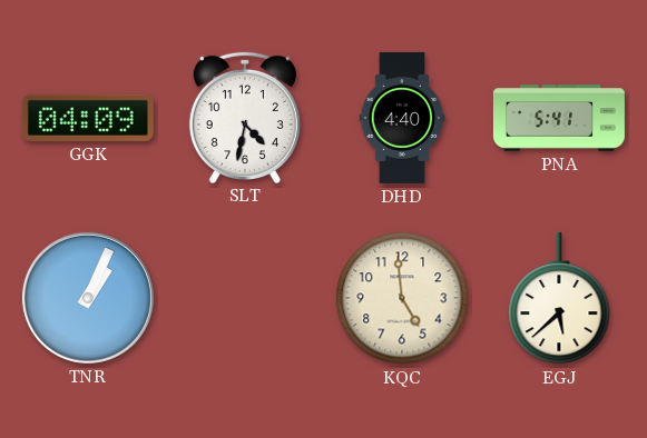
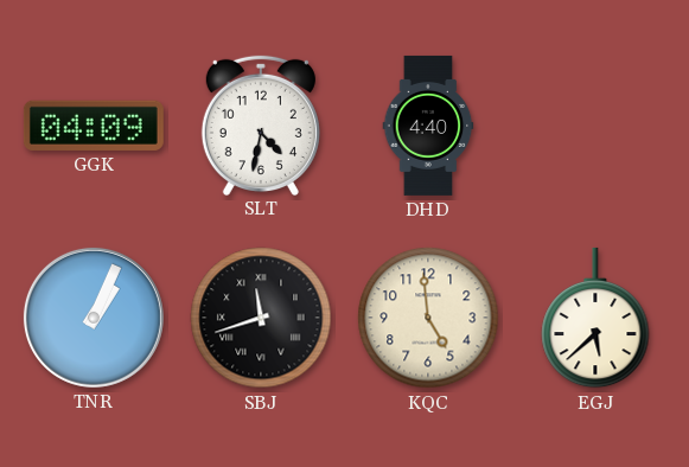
PNA: 5:41 -> none (559, 119)
SBJ: none -> 11:42 (261, 318)
